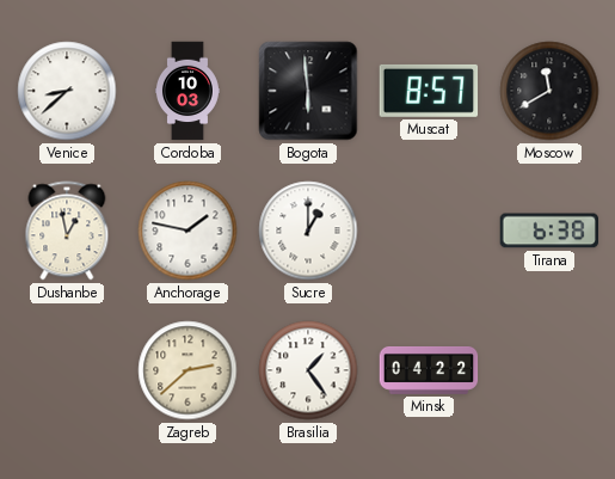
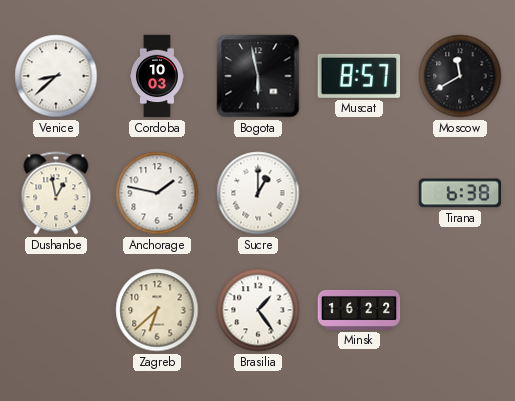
Bogota: 5:59 -> 5:58 (258, 76)
Zagreb: 2:38 -> 6:38 (157, 310)
Minsk: 04:22 -> 16:22 (359, 310)
